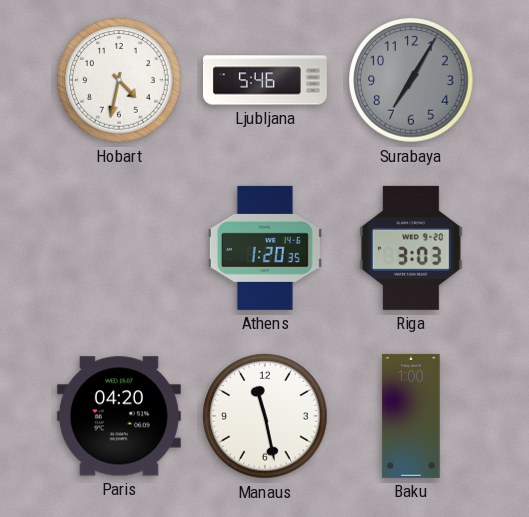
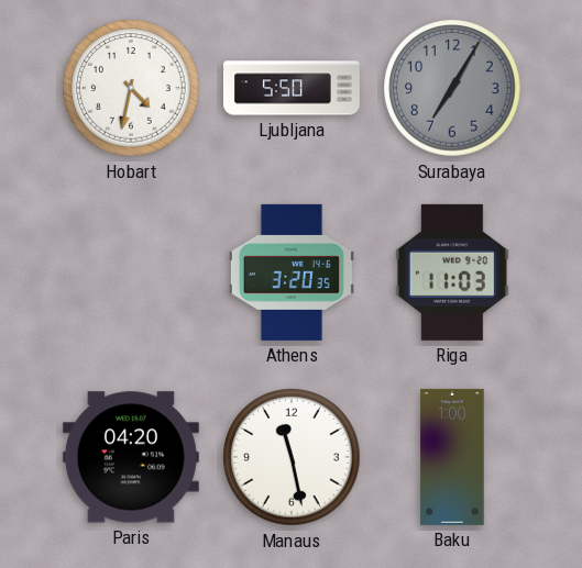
Ljubljana: 5:46 -> 5:50 (292, 88)
Athens: 1:20 -> 3:20 (292, 272)
Riga: 3:03 -> 11:03 (452, 272)
